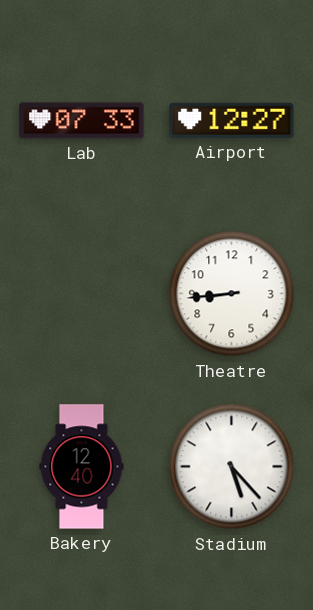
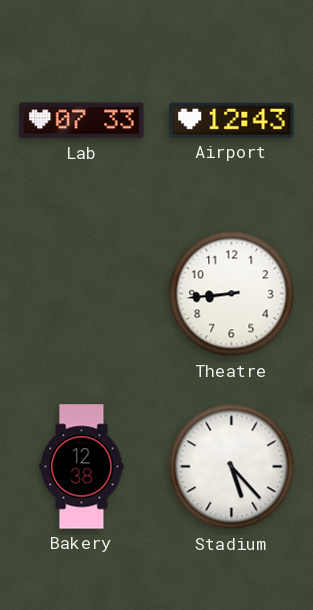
Airport: 12:27 -> 12:43 (232, 120)
Bakery: 12:40 -> 12:38 (82, 467)
